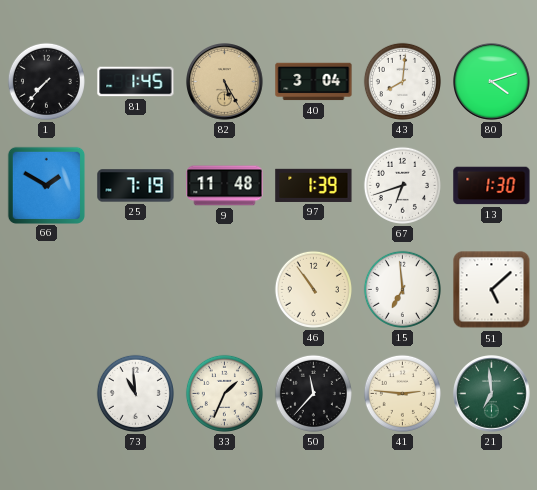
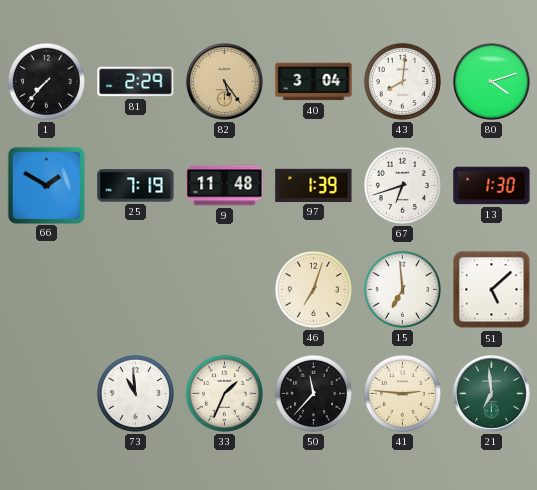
81: 1:45 -> 2:29 (136, 82)
82: 5:25 -> 5:24 (225, 82)
46: 10:54 -> 7:03 (313, 289)
